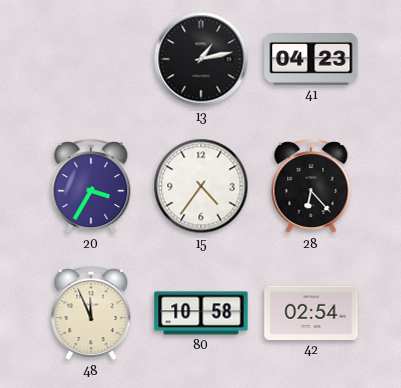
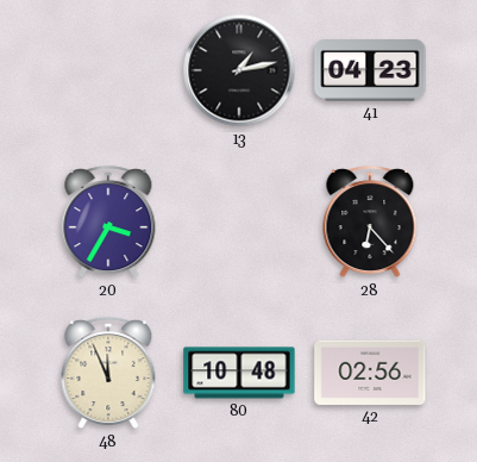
15: 4:36 -> none (201, 186)
80: 10:58 -> 10:48 (239, 373)
42: 02:54 -> 02:56 (370, 373)
